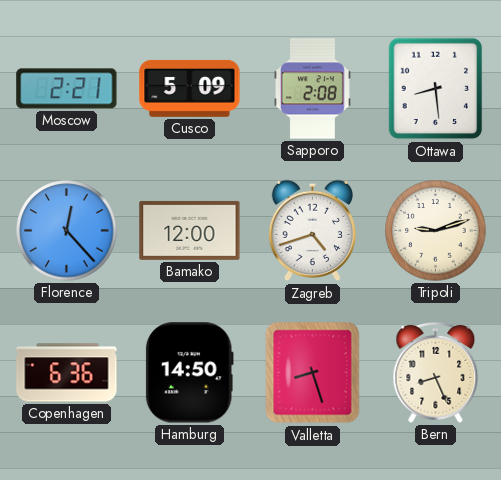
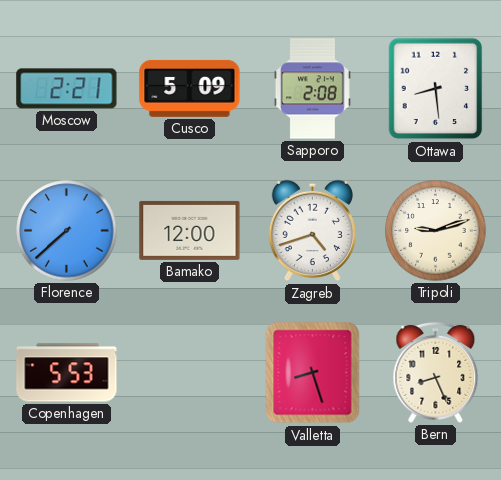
Florence: 12:23 -> 7:38 (67, 231)
Copenhagen: 6:36 -> 5:53 (67, 373)
Hamburg: 14:50 -> none (189, 373)
